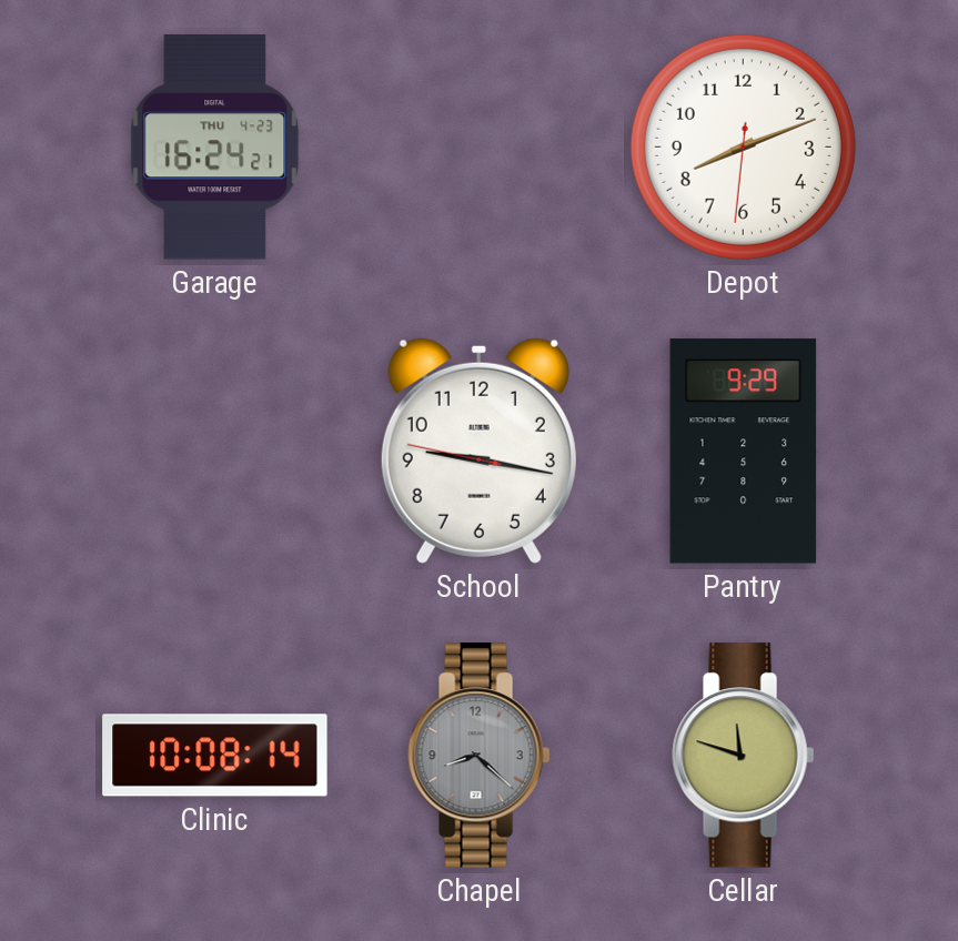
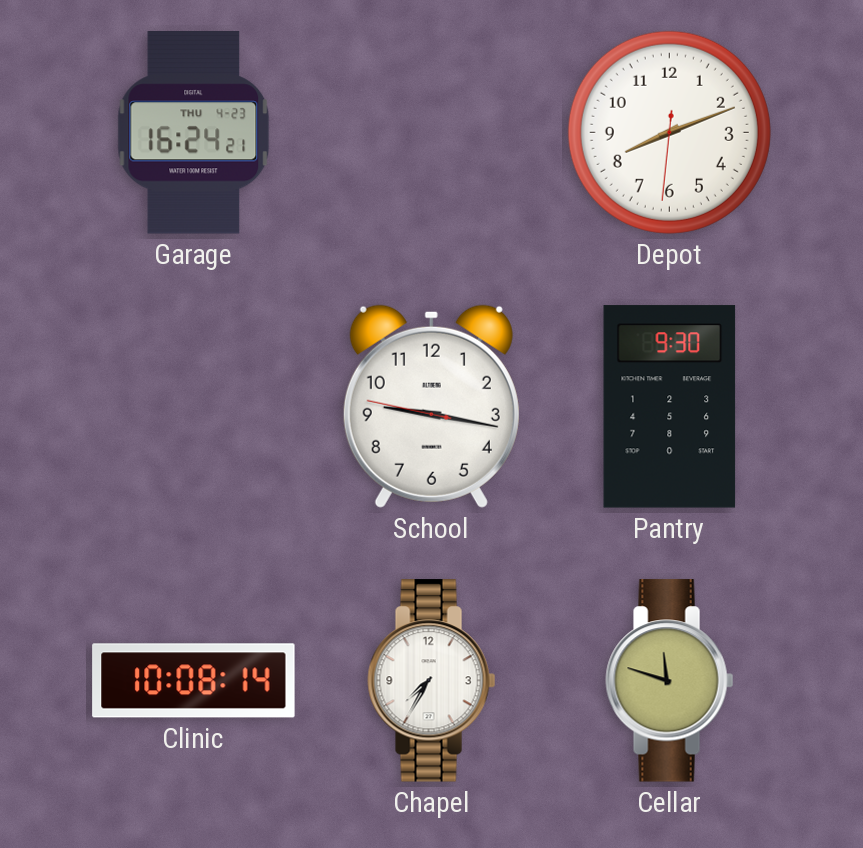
Pantry: 9:29 -> 9:30 (670, 407)
Chapel: 8:22 -> 7:35 (432, 681)
Chapel dial: grey -> white (432, 681)
